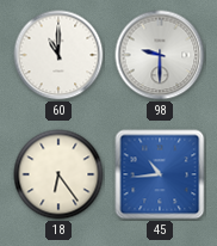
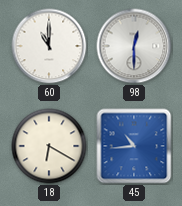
98: 9:30 -> 12:30 (134, 46)
18: 6:24 -> 6:20 (49, 146)
